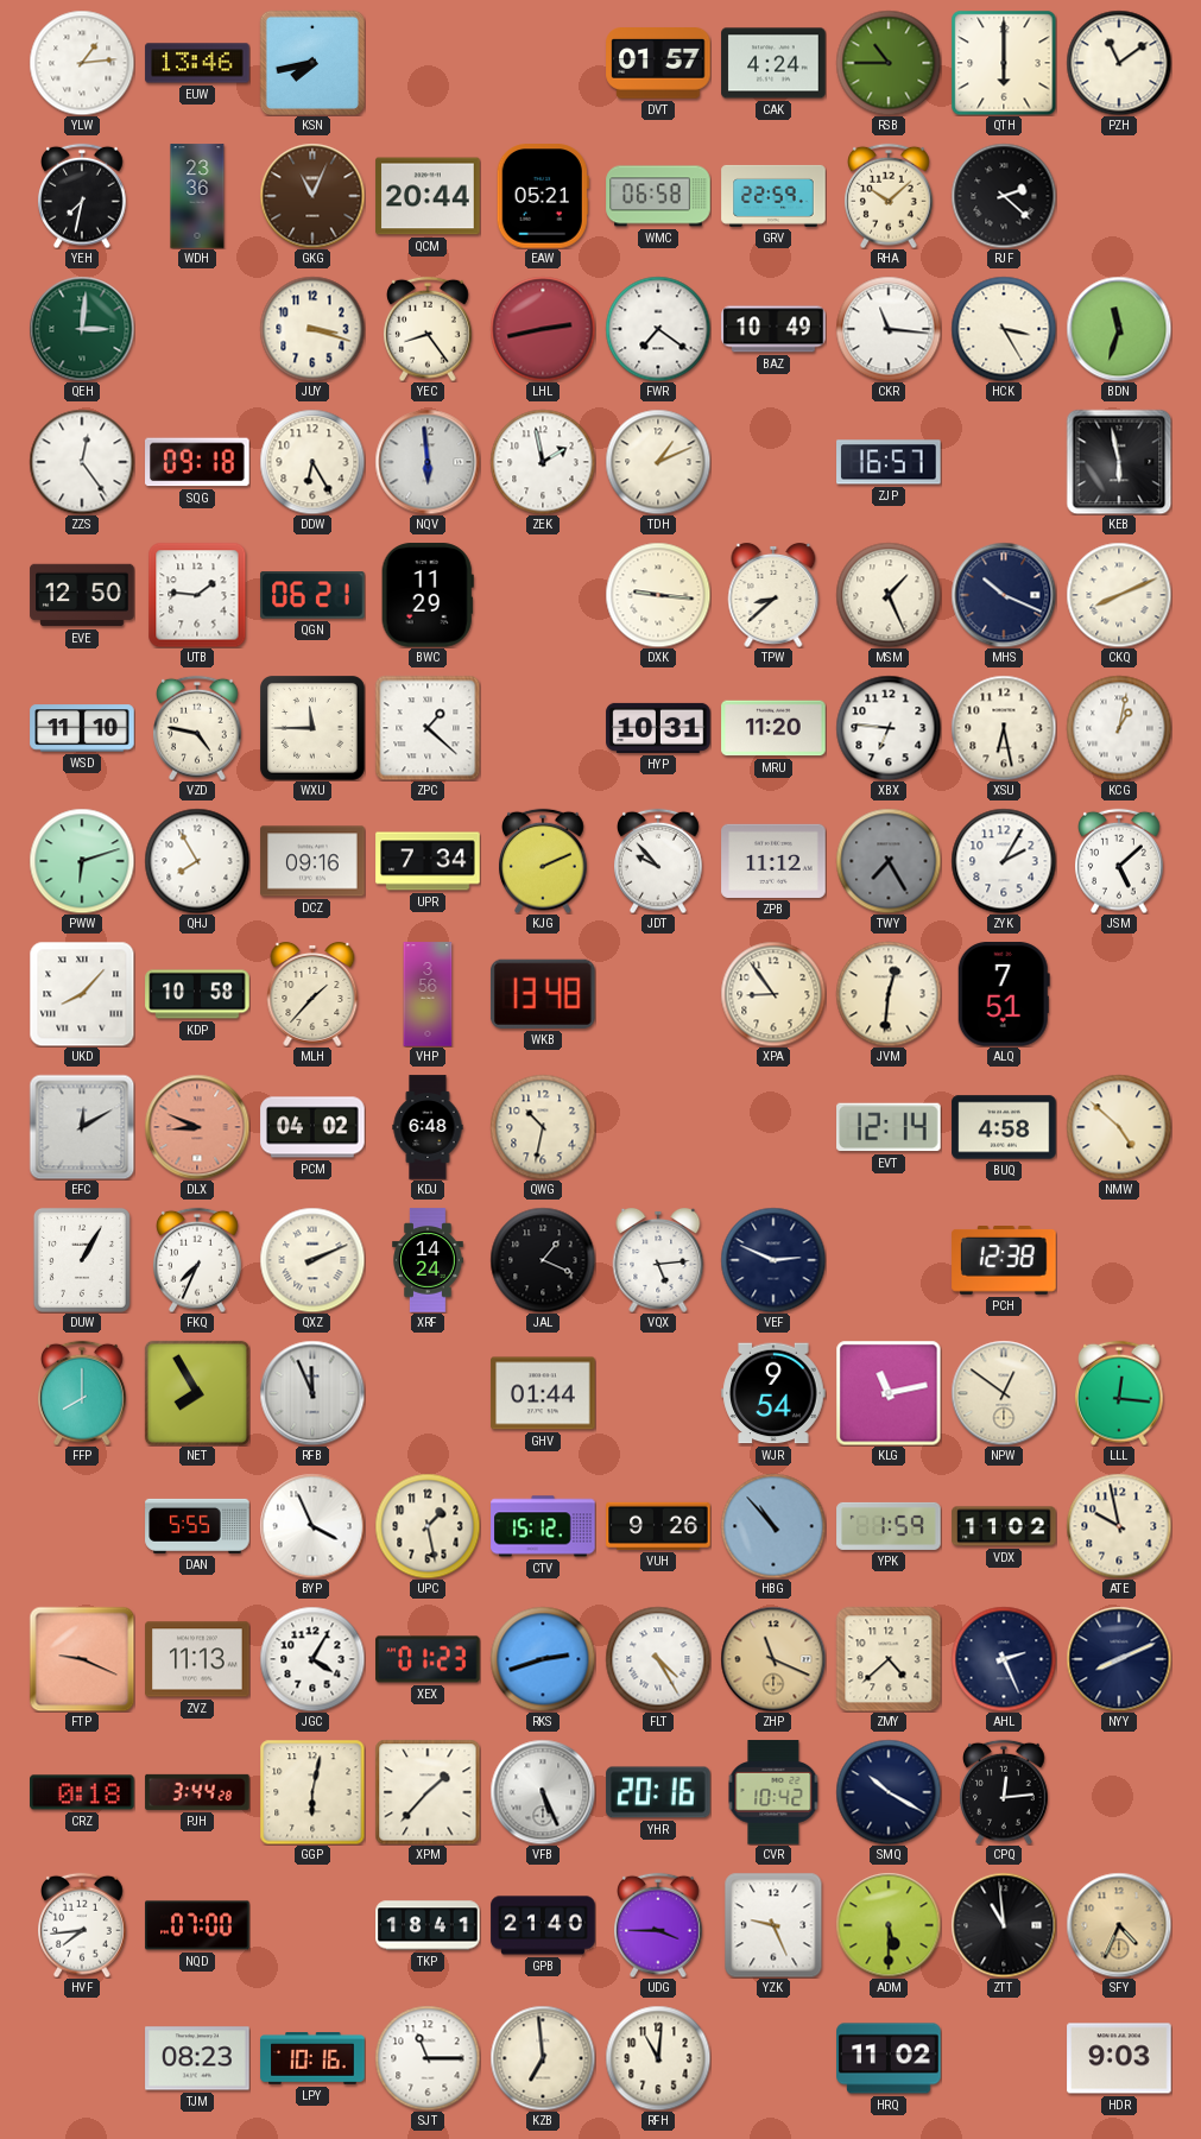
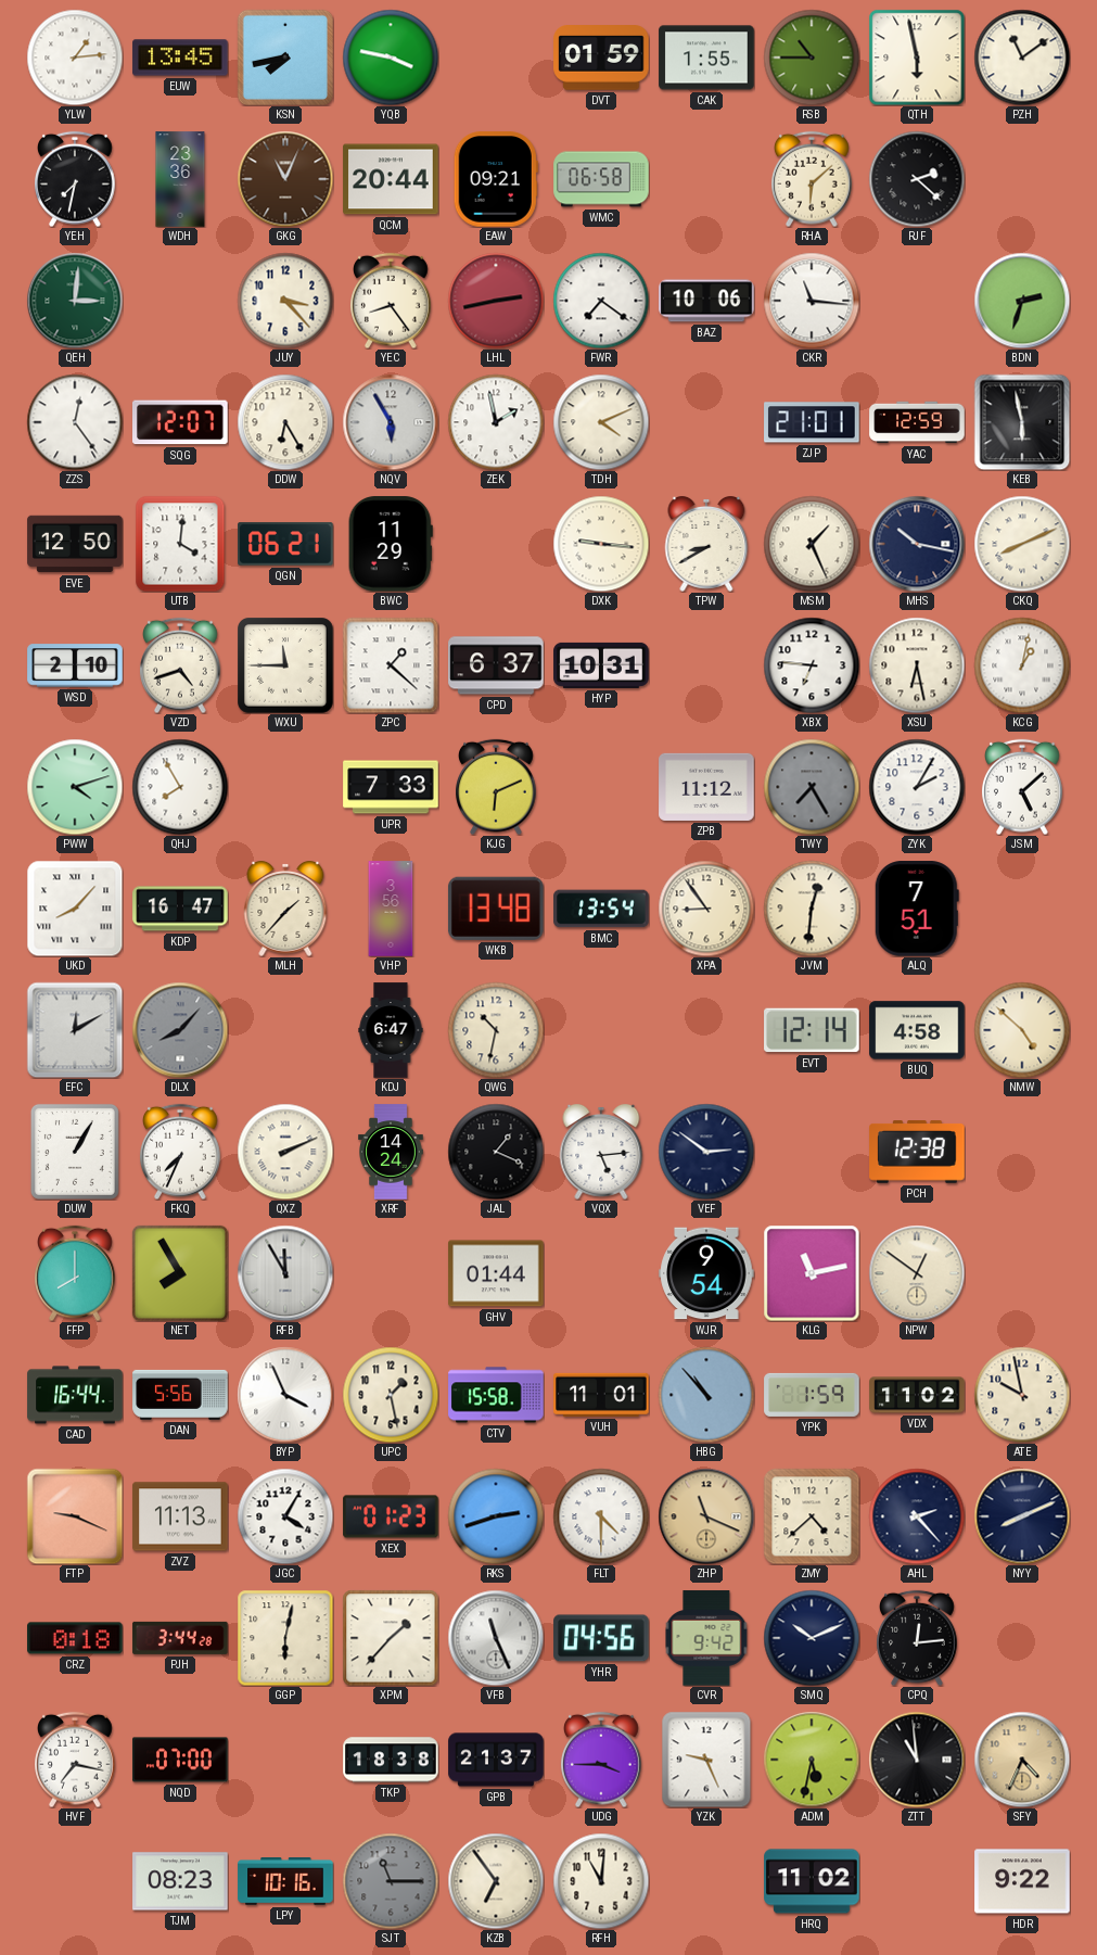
EUW: 13:46 -> 13:45 (180, 58)
YQB: none -> 3:47 (391, 58)
DVT: 01:57 -> 01:59 (601, 59)
CAK: 4:24 -> 1:55 (706, 58)
QTH: 6:00 -> 5:58 (917, 58)
EAW: 05:21 -> 09:21 (496, 179)
GRV: 22:59 -> none (773, 196)
RHA: 10:08 -> 6:08 (813, 179)
JUY: 3:18 -> 3:23 (285, 301)
BAZ: 10:49 -> 10:06 (706, 301)
HCK: 3:25 -> none (1004, 329)
BDN: 11:33 -> 2:33 (1022, 301)
SQG: 09:18 -> 12:07 (180, 422)
NQV: 5:59 -> 5:55 (391, 422)
TDH: 1:11 -> 4:11 (601, 422)
ZJP: 16:57 -> 21:01 (812, 422)
YAC: none -> 12:59 (917, 422)
UTB: 1:46 -> 4:01 (180, 544)
TPW: 8:38 -> 8:40 (706, 545)
MHS: 10:19 -> 10:17 (917, 544)
WSD: 11:10 -> 2:10 (75, 665)
VZD: 4:47 -> 4:42 (181, 665)
CPD: none -> 6:37 (496, 665)
MRU: 11:20 -> none (773, 728)
PWW: 6:12 -> 4:12 (75, 787)
DCZ: 09:16 -> none (312, 861)
UPR: 7:34 -> 7:33 (391, 787)
KJG: 2:11 -> 6:11 (497, 787)
JDT: 9:53 -> none (659, 861)
KDP: 10:58 -> 16:47 (180, 909)
BMC: none -> 13:54 (601, 909)
DLX: 8:49 -> 8:07 (180, 1030)
DLX dial: salmon -> grey (180, 1030)
PCM: 04:02 -> none (312, 1127)
KDJ: 6:48 -> 6:47 (391, 1030)
VEF: 2:49 -> 2:51 (706, 1152)
RFB: 11:56 -> 11:55 (285, 1273)
LLL: 12:16 -> none (1120, 1393)
CAD: none -> 16:44 (75, 1395)
DAN: 5:55 -> 5:56 (180, 1395)
CTV: 15:12 -> 15:58 (496, 1395)
VUH: 9:26 -> 11:01 (601, 1395)
FLT: 4:25 -> 4:30 (601, 1516)
AHL: 2:26 -> 2:23 (917, 1516)
VFB: 5:26 -> 11:26 (496, 1638)
YHR: 20:16 -> 04:56 (601, 1638)
CVR: 10:42 -> 9:42 (706, 1638)
SMQ: 10:20 -> 10:11 (812, 1638)
HVF: 7:44 -> 7:17 (76, 1760)
TKP: 18:41 -> 18:38 (391, 1760)
GPB: 21:40 -> 21:37 (496, 1760)
ADM: 5:30 -> 5:32 (812, 1760)
SJT dial: white -> grey (391, 1881)
KZB: 6:59 -> 6:54 (496, 1881)
HDR: 9:03 -> 9:22 (1022, 1881)
